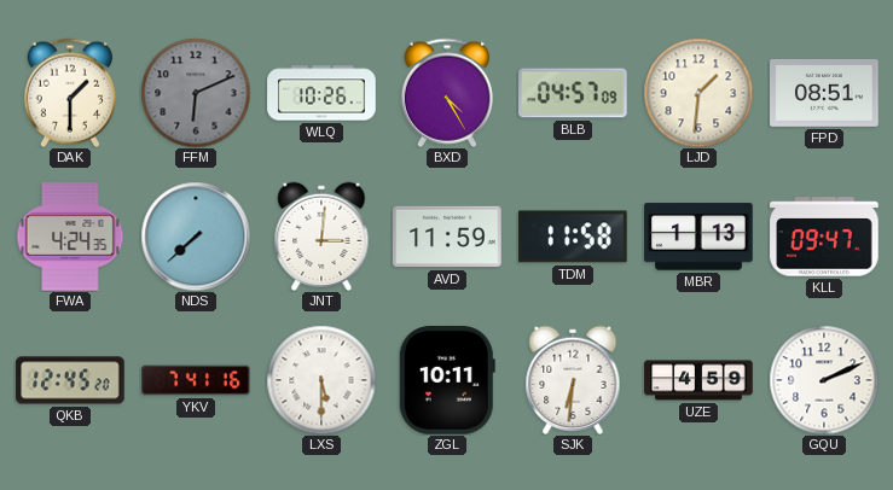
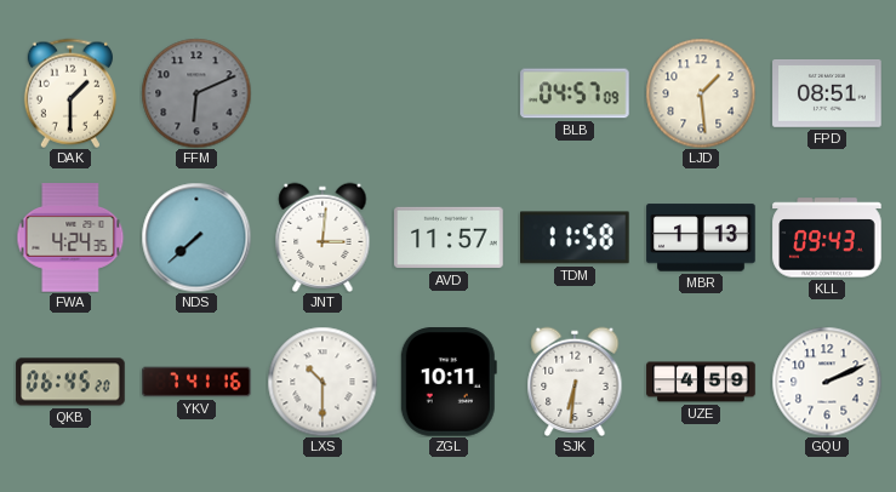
WLQ: 10:26 -> none (321, 93)
BXD: 4:25 -> none (447, 93)
LJD: 1:31 -> 1:29 (701, 93)
AVD: 11:59 -> 11:57 (449, 238)
KLL: 09:47 -> 09:43 (827, 238)
QKB: 12:45 -> 06:45 (70, 382)
LXS: 5:30 -> 10:30 (323, 382)
